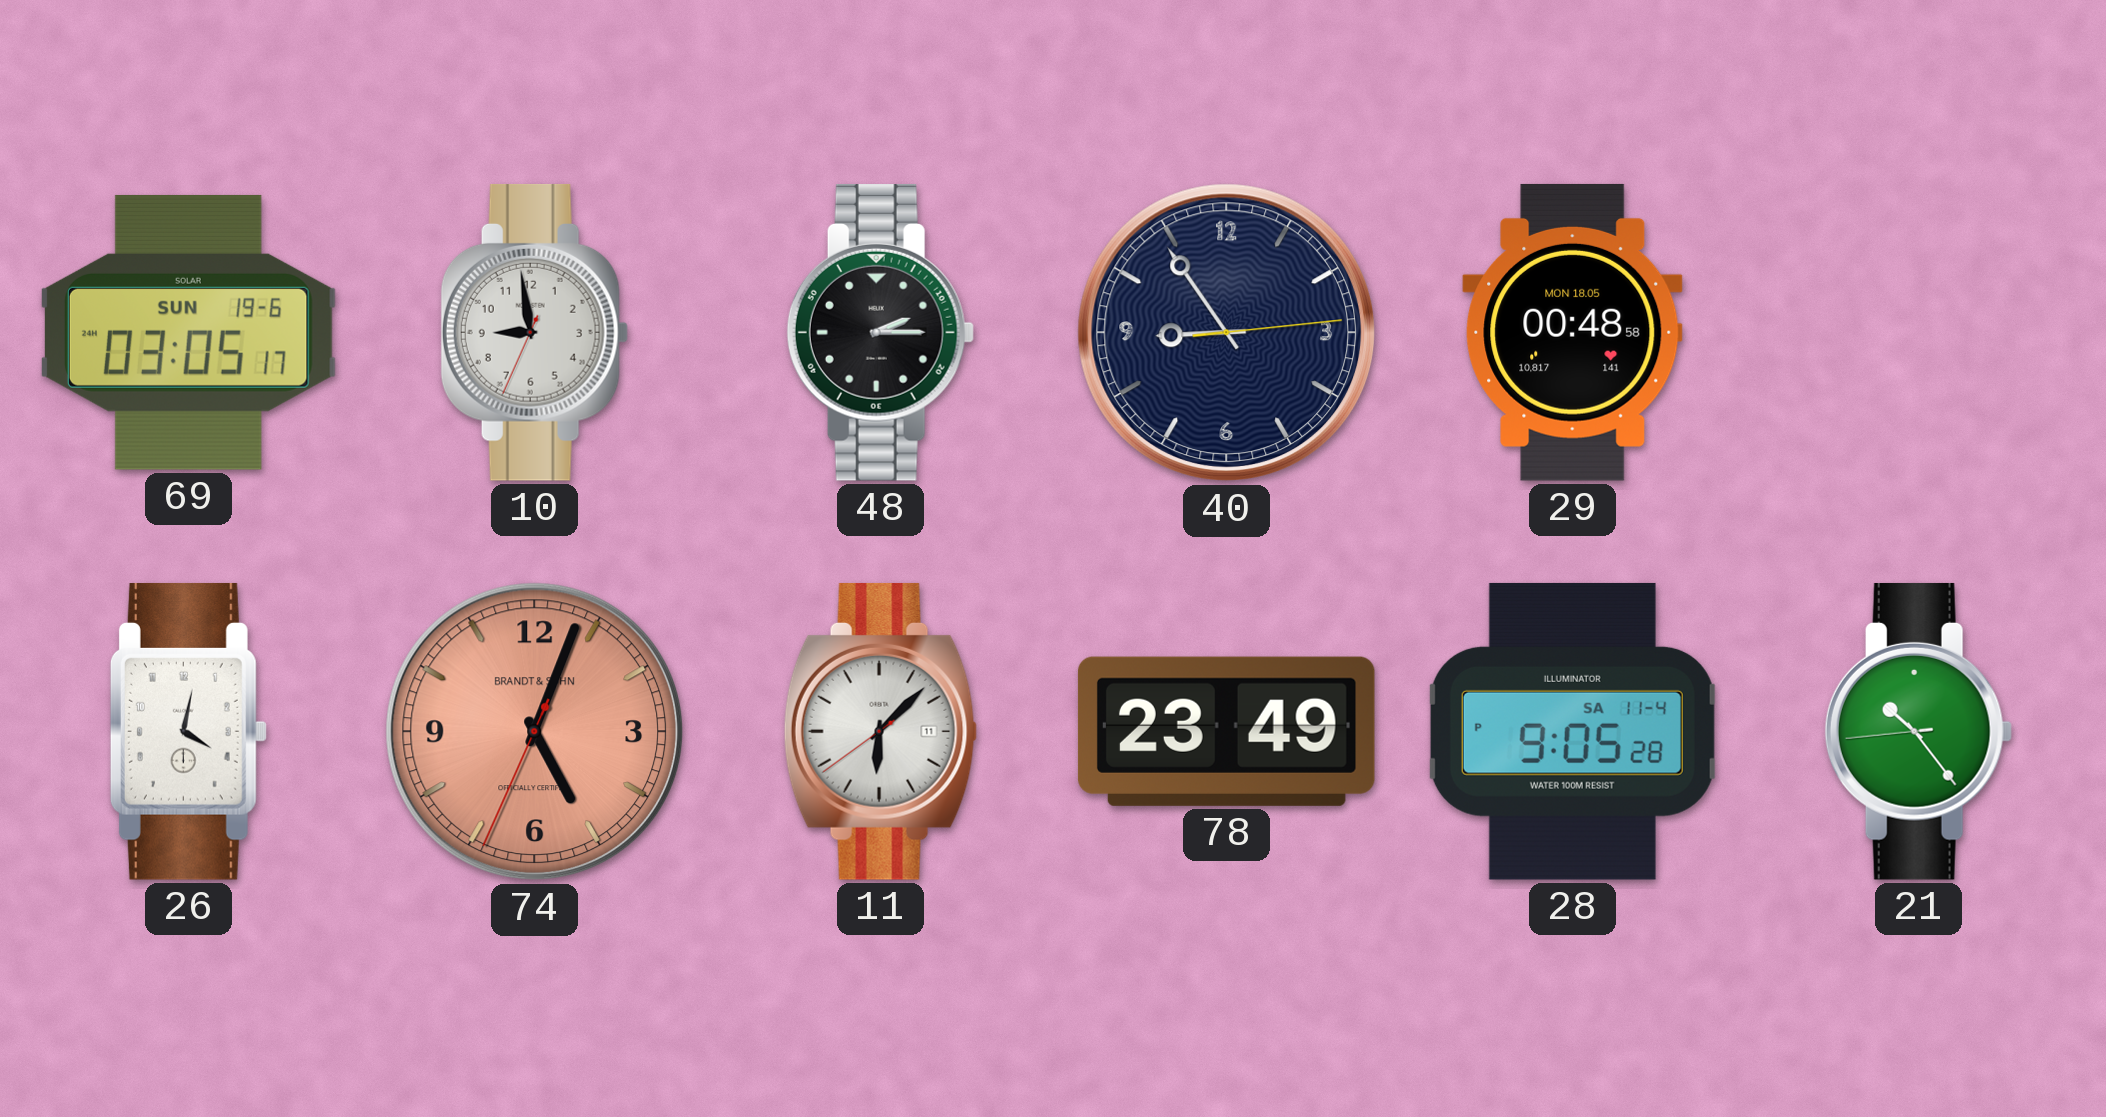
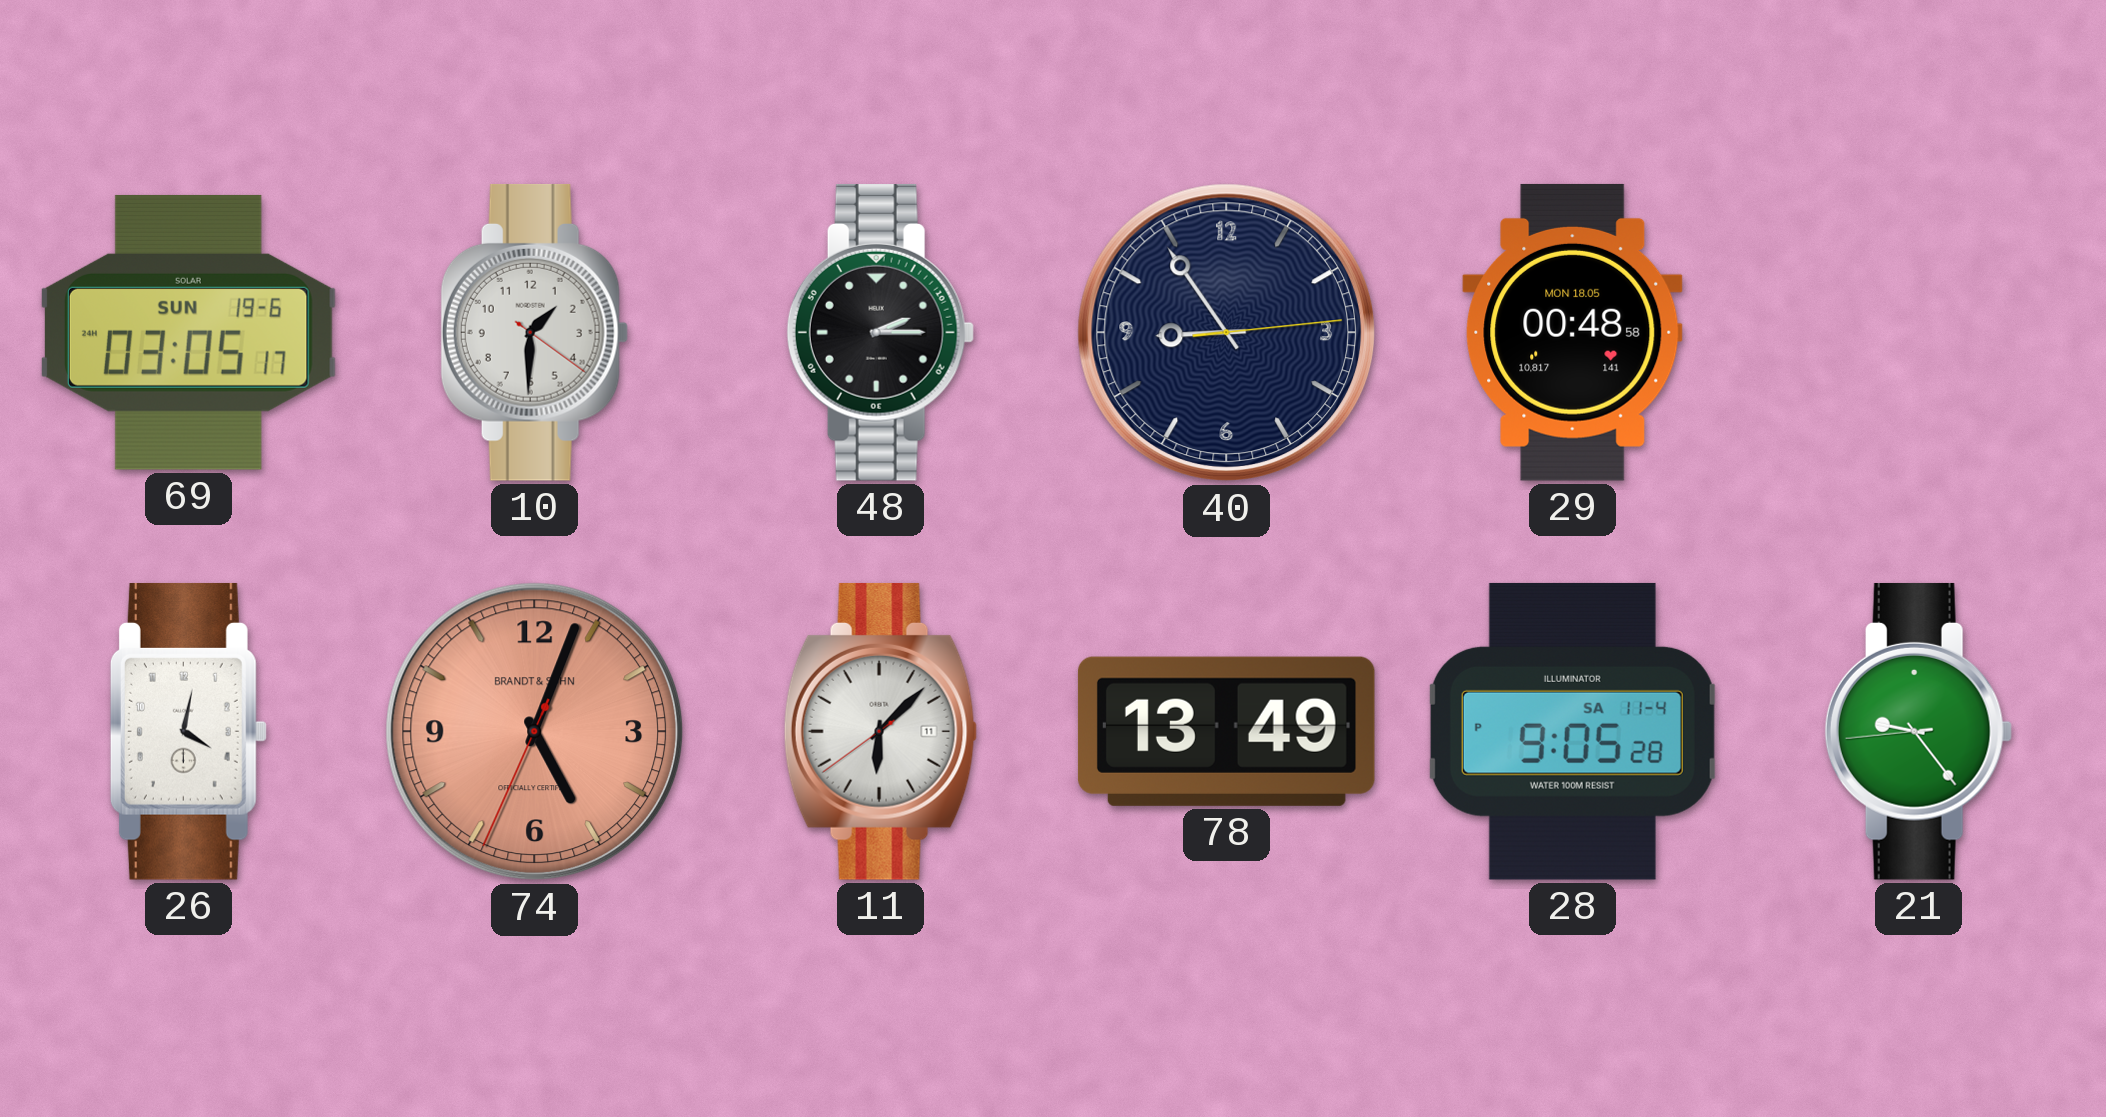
10: 8:58 -> 1:30 (534, 332)
78: 23:49 -> 13:49 (1226, 731)
21: 10:23 -> 9:23 (1918, 731)
